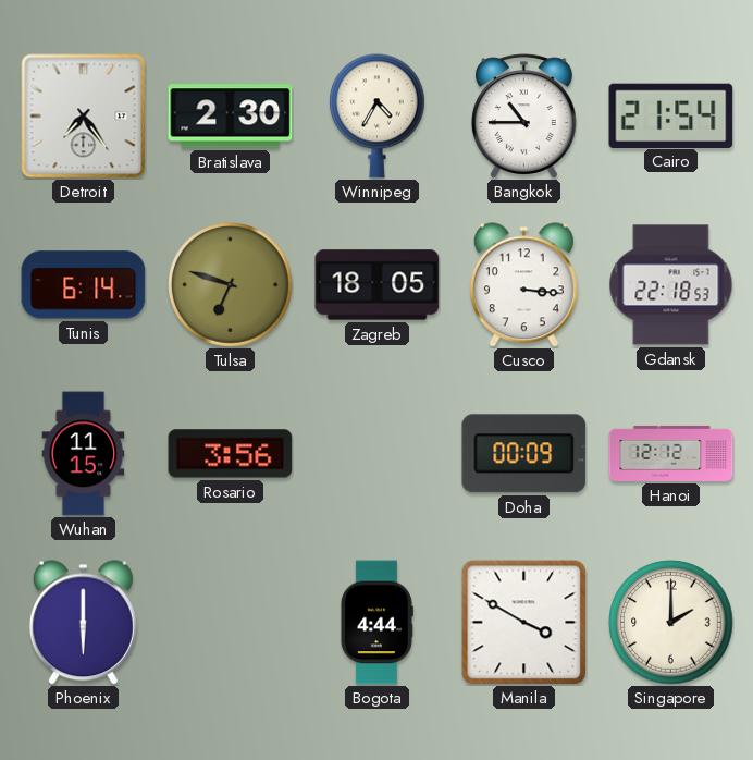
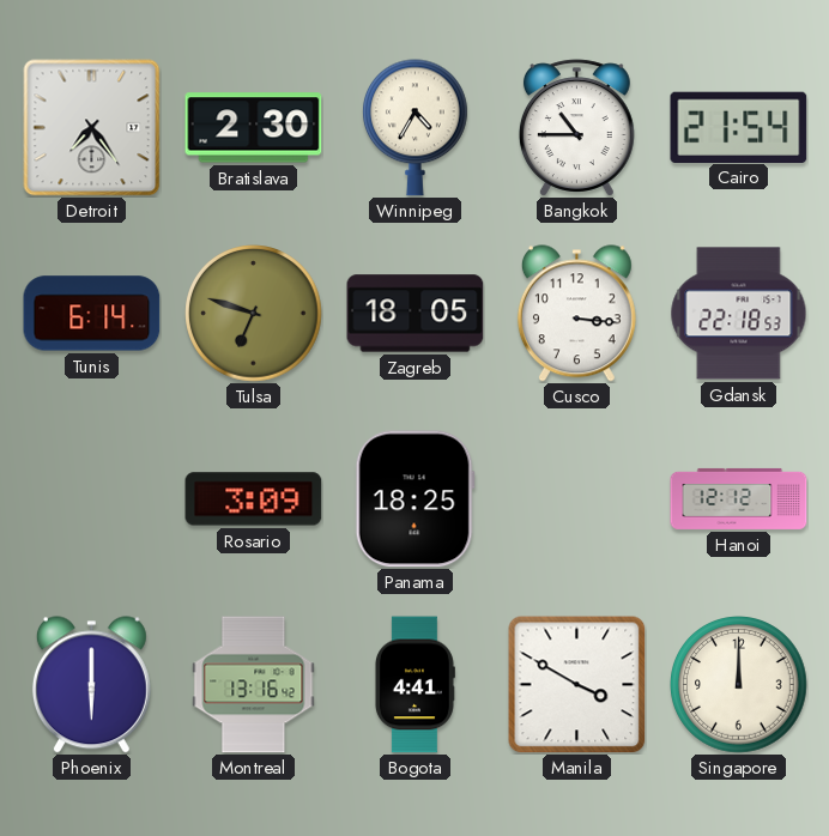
Wuhan: 11:15 -> none (84, 454)
Rosario: 3:56 -> 3:09 (254, 499)
Panama: none -> 18:25 (414, 499)
Doha: 00:09 -> none (524, 454)
Montreal: none -> 13:16 (254, 685)
Bogota: 4:44 -> 4:41 (414, 685)
Singapore: 2:00 -> 12:00 (739, 685)
